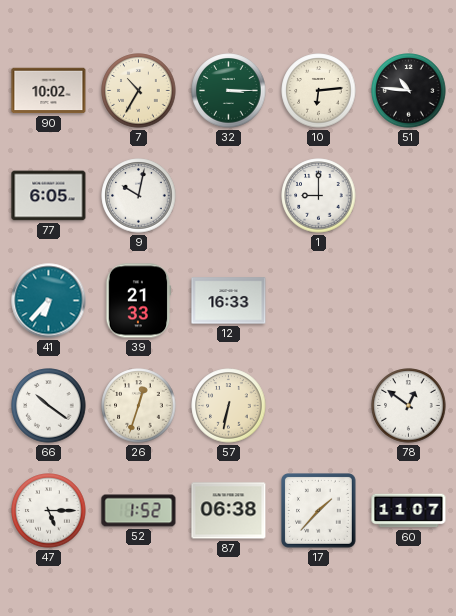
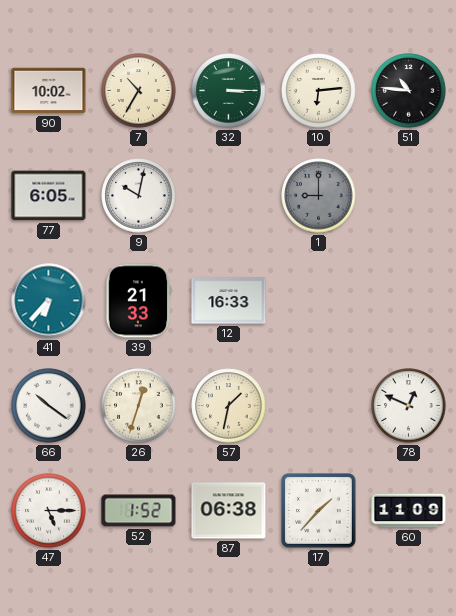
1 dial: white -> grey (319, 196)
57: 6:32 -> 1:32 (229, 406)
78: 12:51 -> 12:49 (409, 406)
60: 11:07 -> 11:09 (409, 511)
